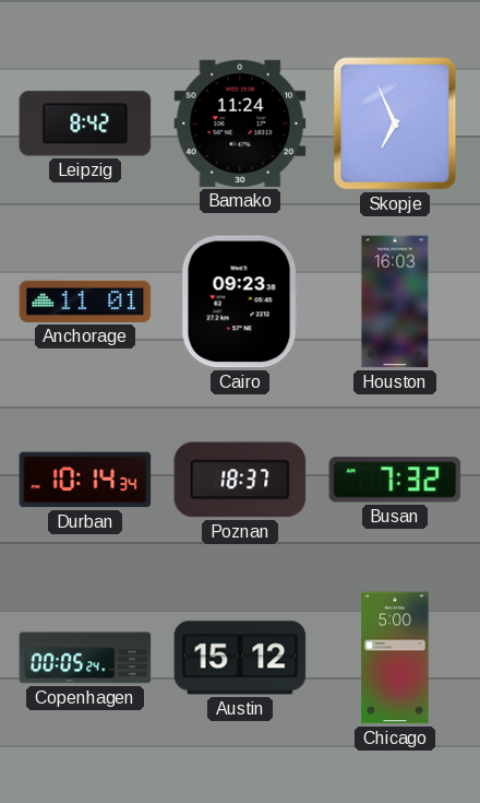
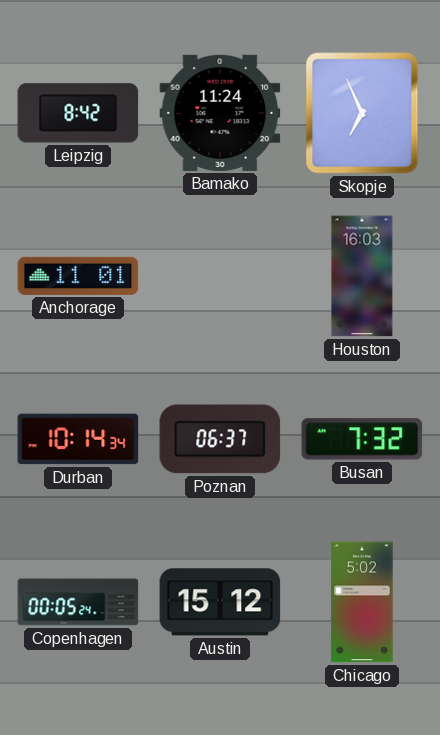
Cairo: 09:23 -> none (240, 302)
Poznan: 18:37 -> 06:37 (220, 439)
Chicago: 5:00 -> 5:02 (362, 602)
